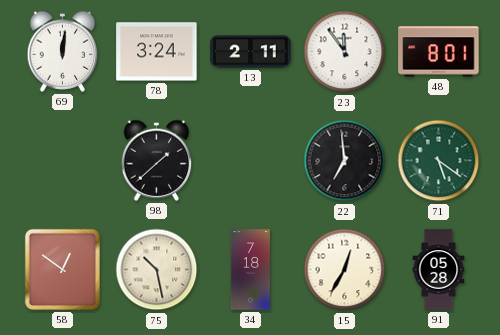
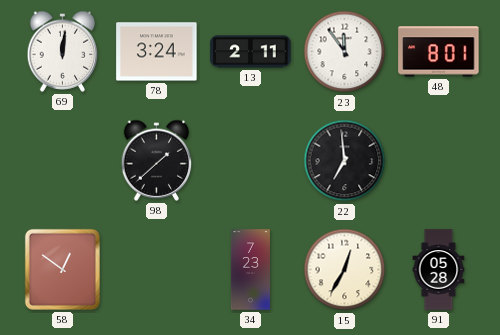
71: 5:21 -> none (439, 161)
75: 10:28 -> none (157, 270)
34: 7:18 -> 7:23 (250, 270)
